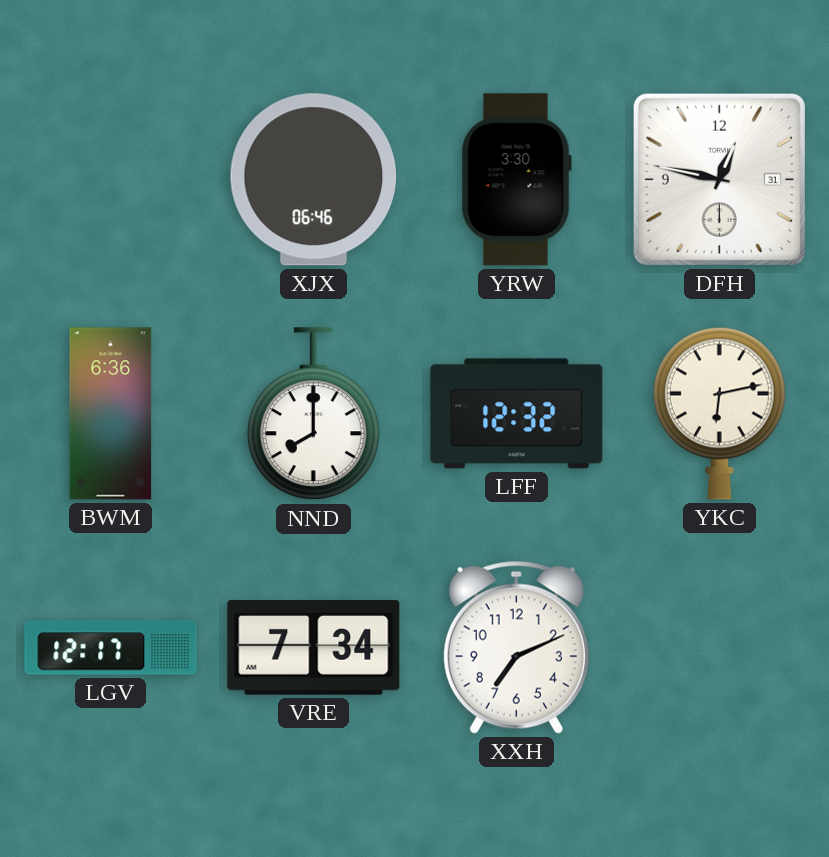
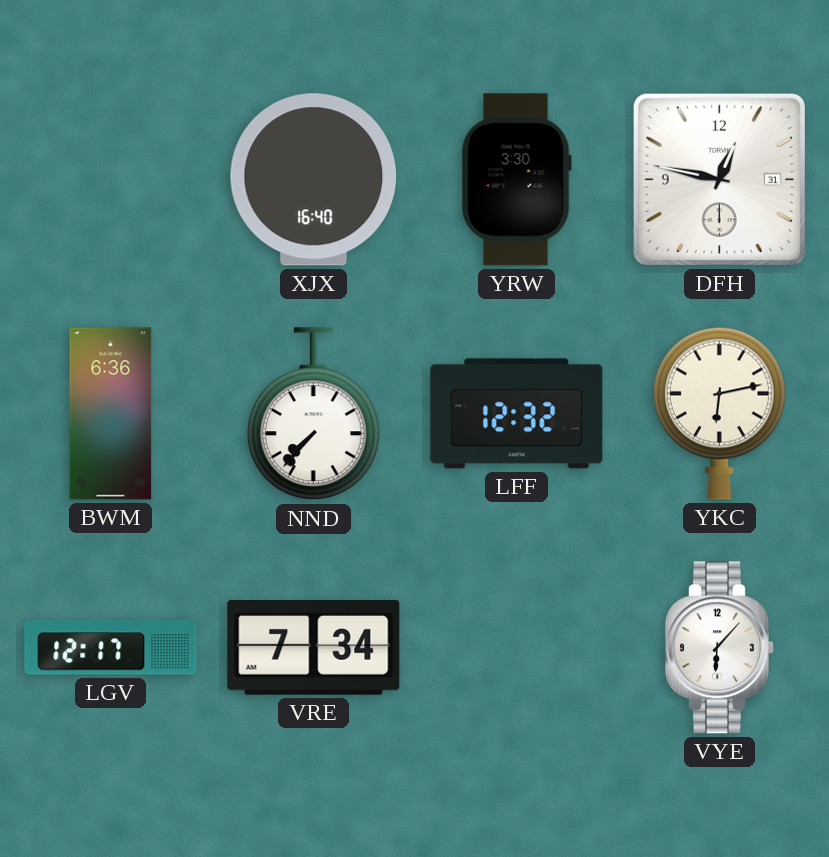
XJX: 06:46 -> 16:40 (314, 180)
NND: 8:00 -> 7:37 (313, 414)
XXH: 7:11 -> none (516, 647)
VYE: none -> 6:07 (719, 648)
